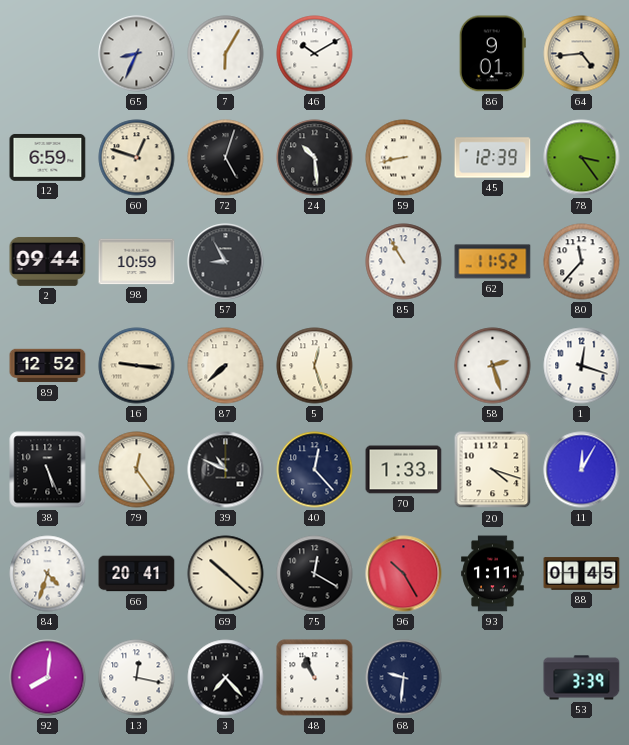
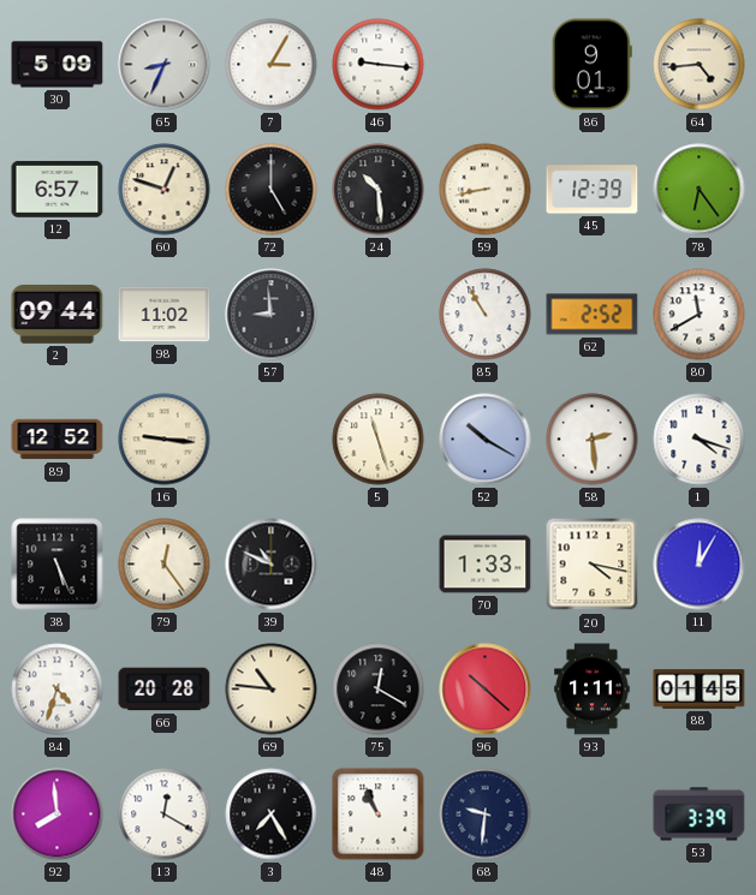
30: none -> 5:09 (58, 65)
7: 6:05 -> 3:05 (272, 65)
46: 10:10 -> 9:16 (379, 65)
12: 6:59 -> 6:57 (58, 190)
72: 5:03 -> 5:00 (272, 190)
78: 3:24 -> 6:24 (700, 190)
98: 10:59 -> 11:02 (165, 315)
57: 8:55 -> 8:59 (272, 315)
62: 11:52 -> 2:52 (593, 315)
80: 11:37 -> 11:40 (700, 315)
87: 7:38 -> none (226, 366)
5: 12:27 -> 11:27 (379, 440)
52: none -> 10:20 (486, 440)
58: 2:27 -> 2:29 (593, 440)
1: 12:18 -> 4:18 (700, 440)
40: 12:23 -> none (315, 470)
20: 4:18 -> 4:17 (593, 565)
66: 20:41 -> 20:28 (165, 690)
69: 10:22 -> 10:46 (272, 690)
96: 10:25 -> 10:22 (486, 690)
92: 8:01 -> 7:59 (58, 815)
13: 12:17 -> 12:20 (165, 815)
3: 7:23 -> 7:25 (272, 815)
